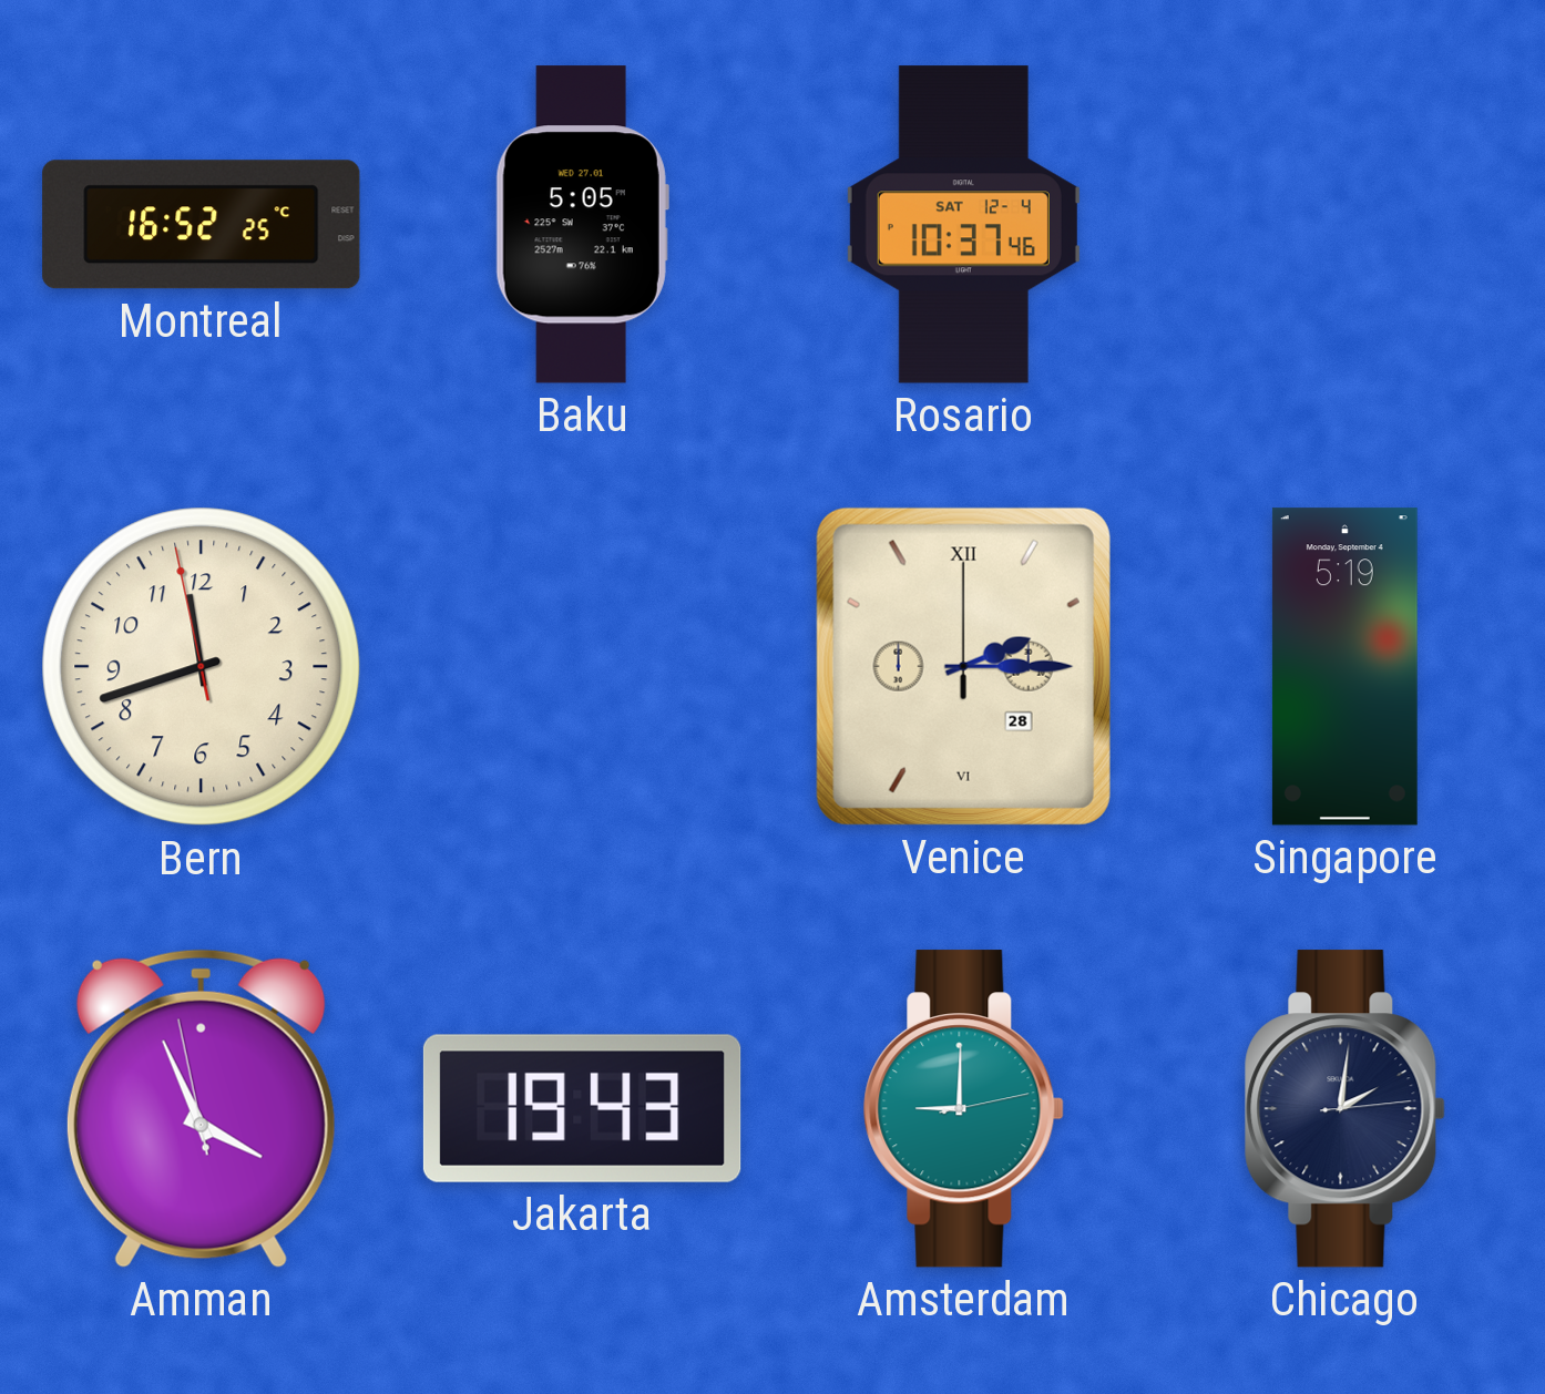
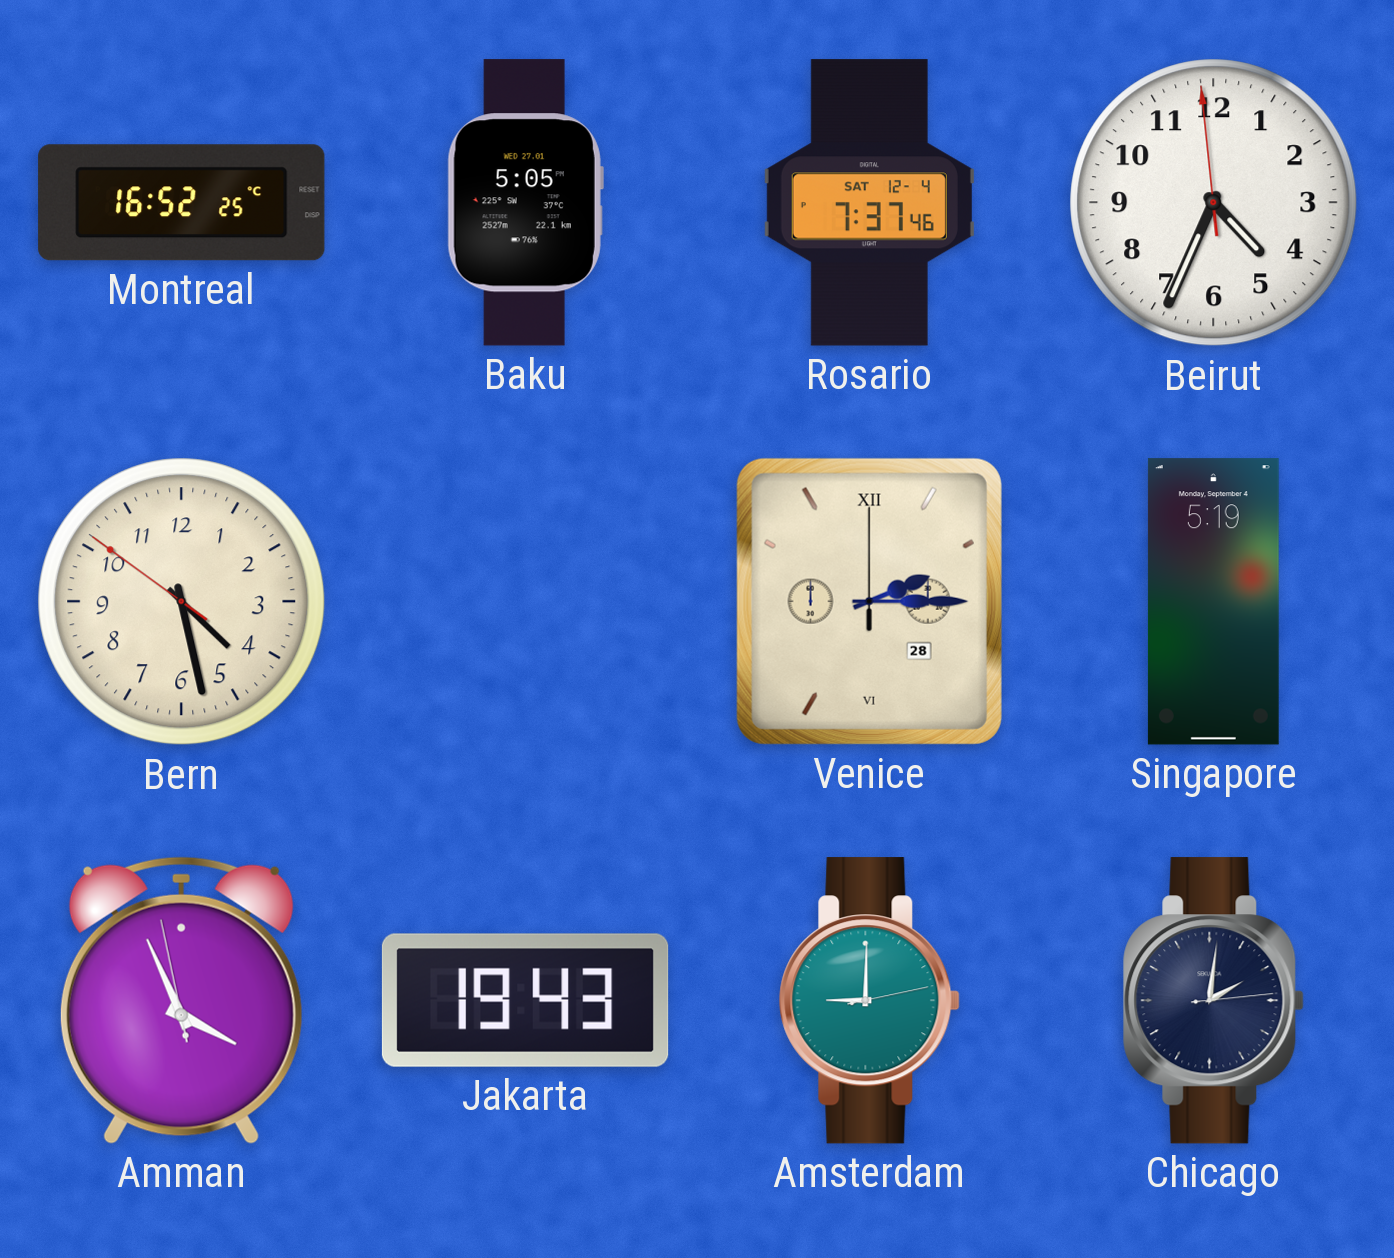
Rosario: 10:37 -> 7:37 (869, 203)
Beirut: none -> 4:33 (1214, 203)
Bern: 11:41 -> 4:27 (182, 602)
